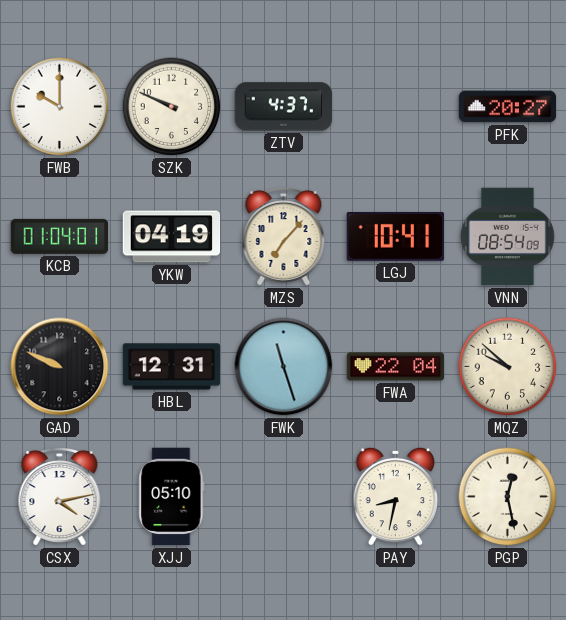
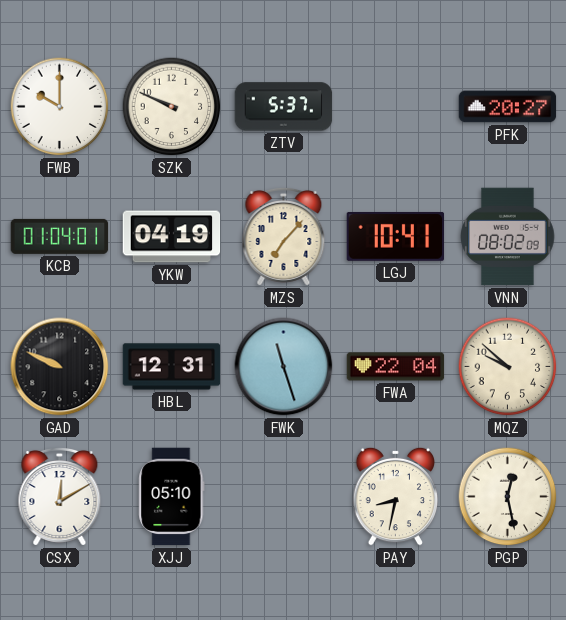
ZTV: 4:37 -> 5:37 (284, 107)
VNN: 08:54 -> 08:02 (508, 237)
CSX: 4:13 -> 12:10 (60, 496)
